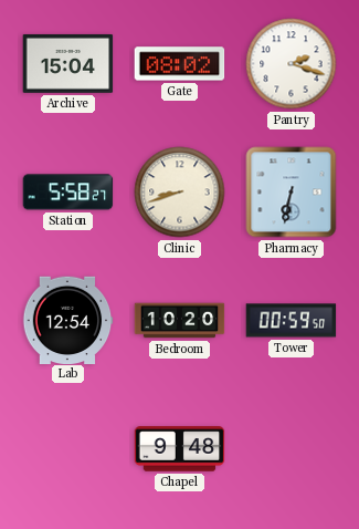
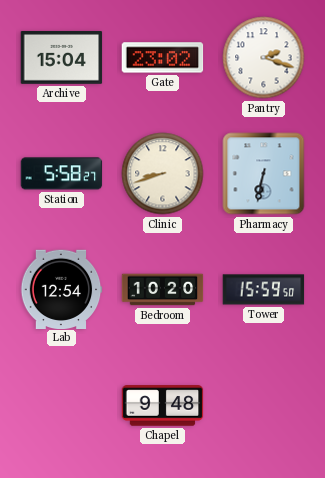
Gate: 08:02 -> 23:02 (163, 58)
Tower: 00:59 -> 15:59 (264, 290)
